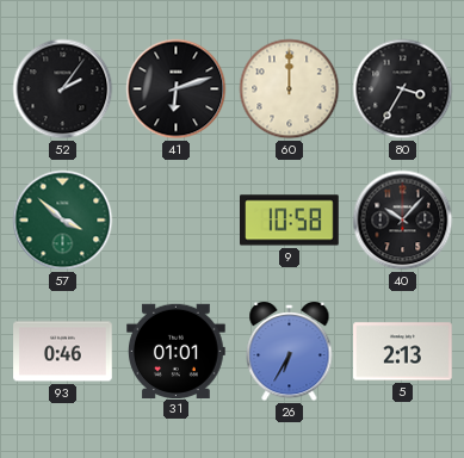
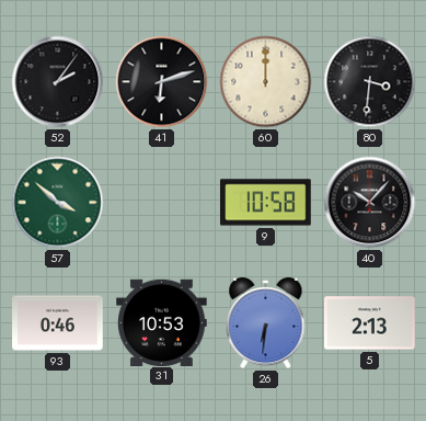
80: 3:35 -> 3:31 (370, 82)
31: 01:01 -> 10:53 (162, 322)
26: 6:35 -> 6:31 (266, 323)
